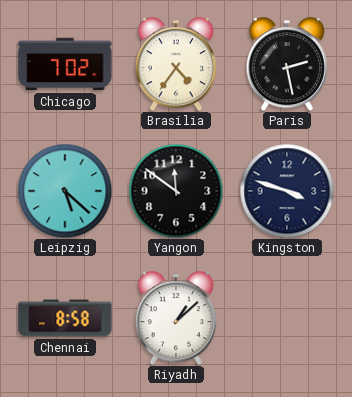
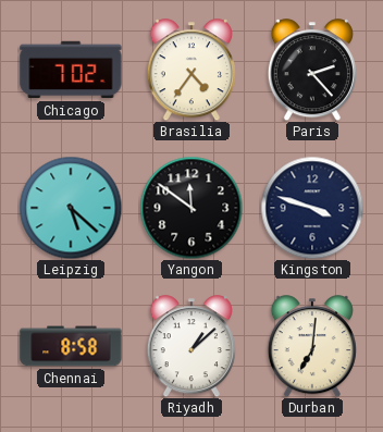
Paris: 2:28 -> 2:23 (312, 70)
Durban: none -> 7:01 (312, 346)
